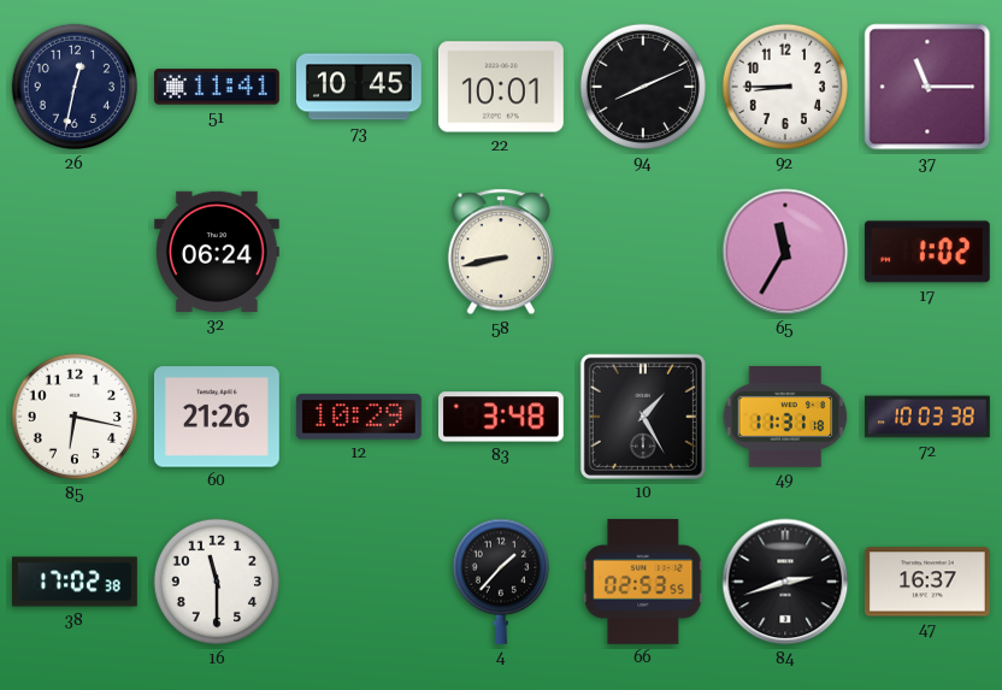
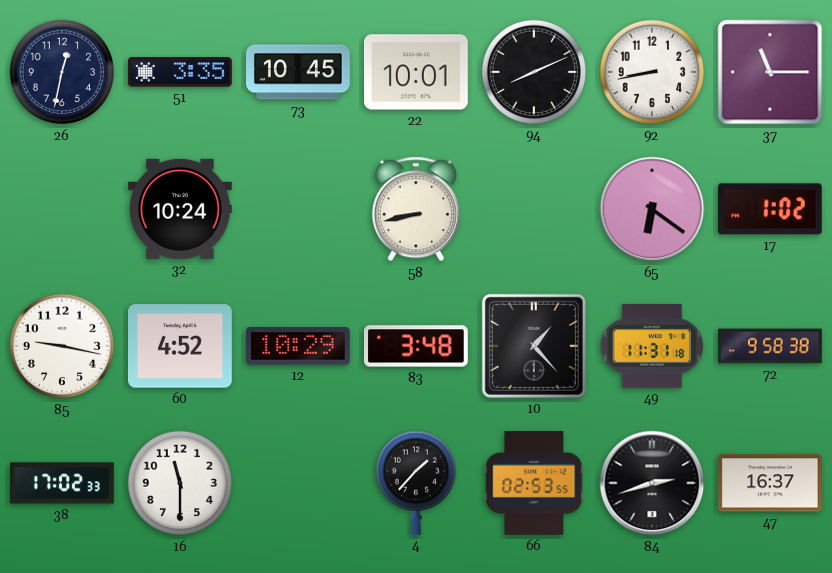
51: 11:41 -> 3:35 (180, 72)
92: 8:45 -> 8:43 (652, 72)
32: 06:24 -> 10:24 (181, 209)
65: 11:35 -> 6:21 (652, 209)
85: 6:17 -> 9:17 (62, 346)
60: 21:26 -> 4:52 (180, 346)
10: 1:25 -> 1:23 (534, 346)
72: 10:03 -> 9:58 (770, 346)
38: 17:02:38 -> 17:02:33 (63, 483)
